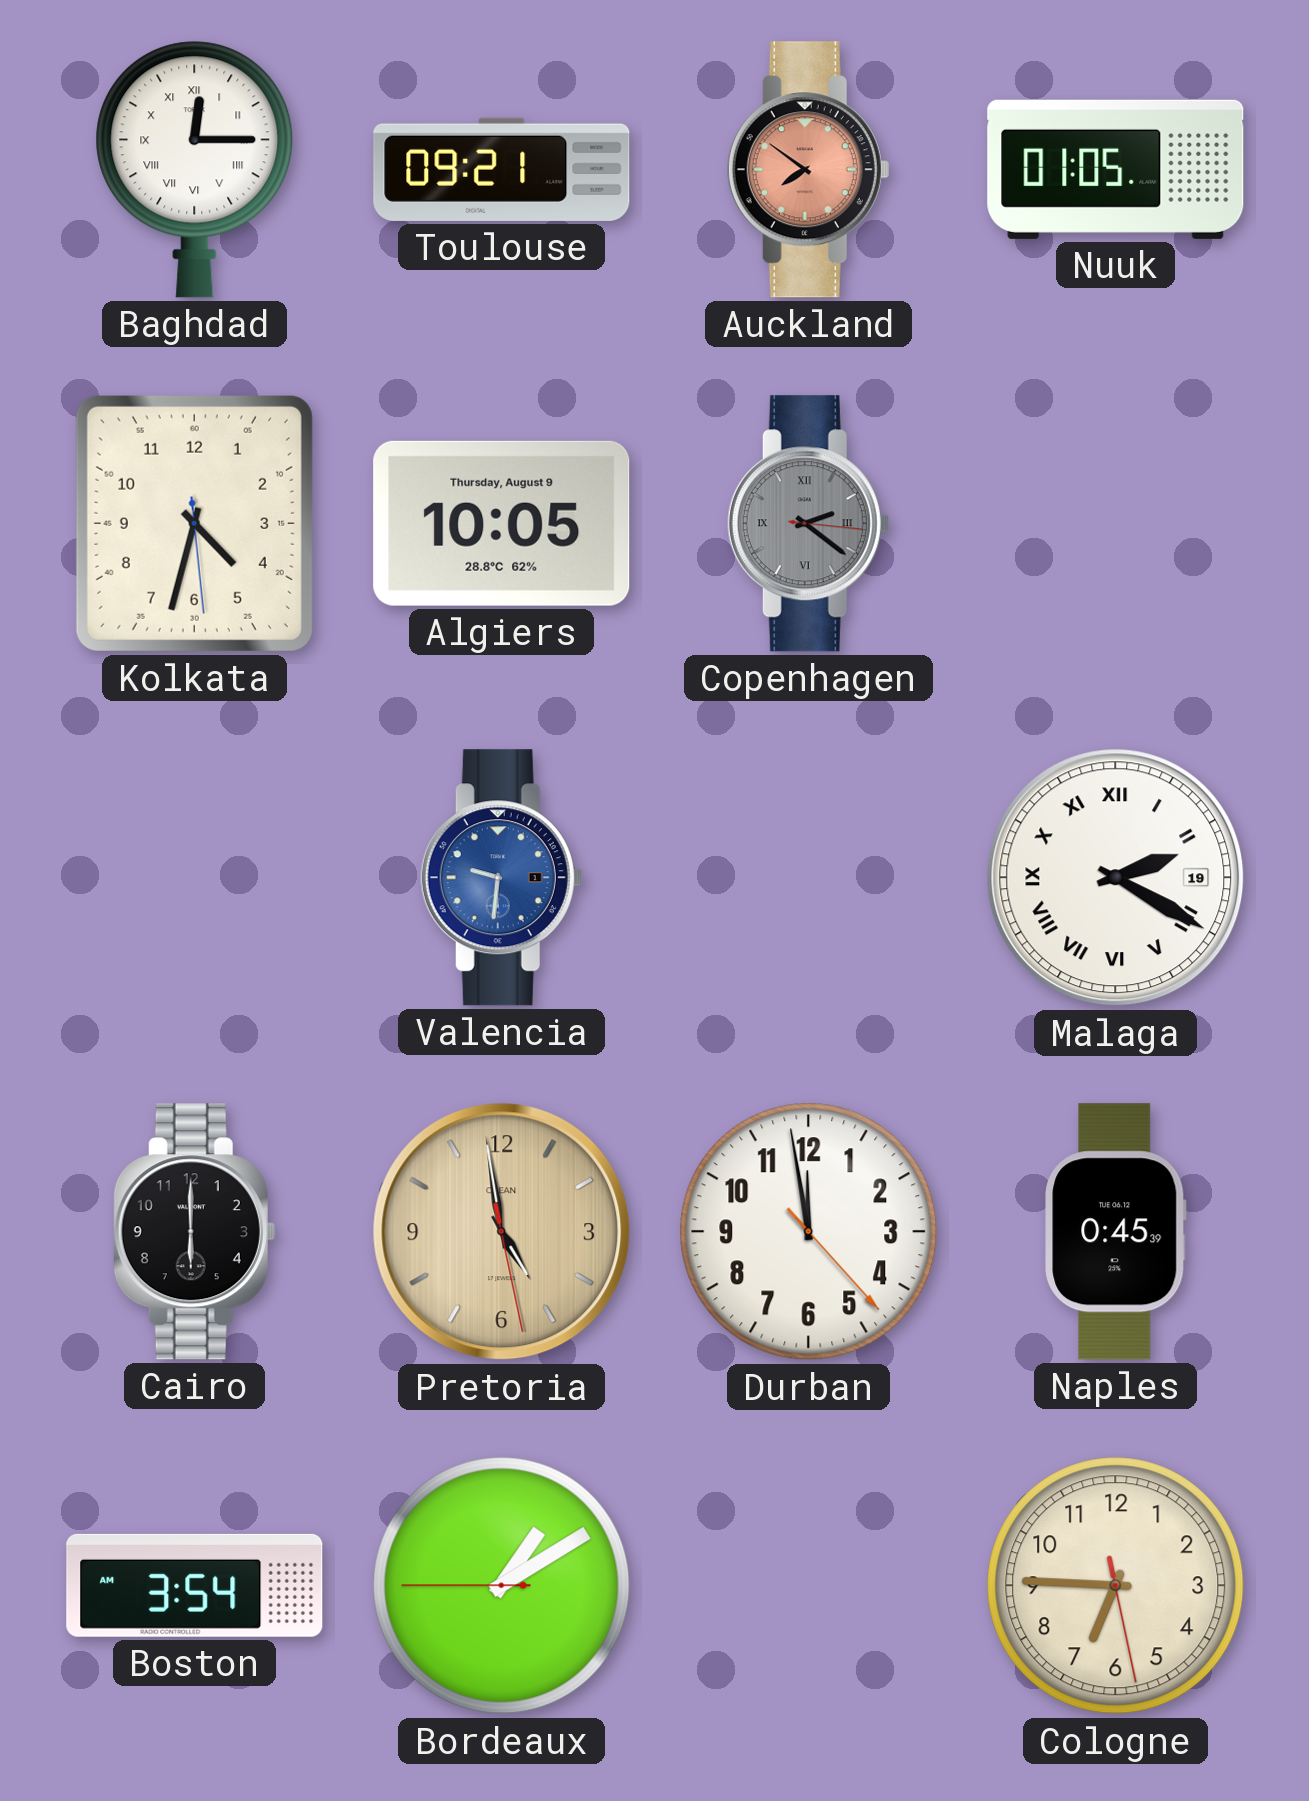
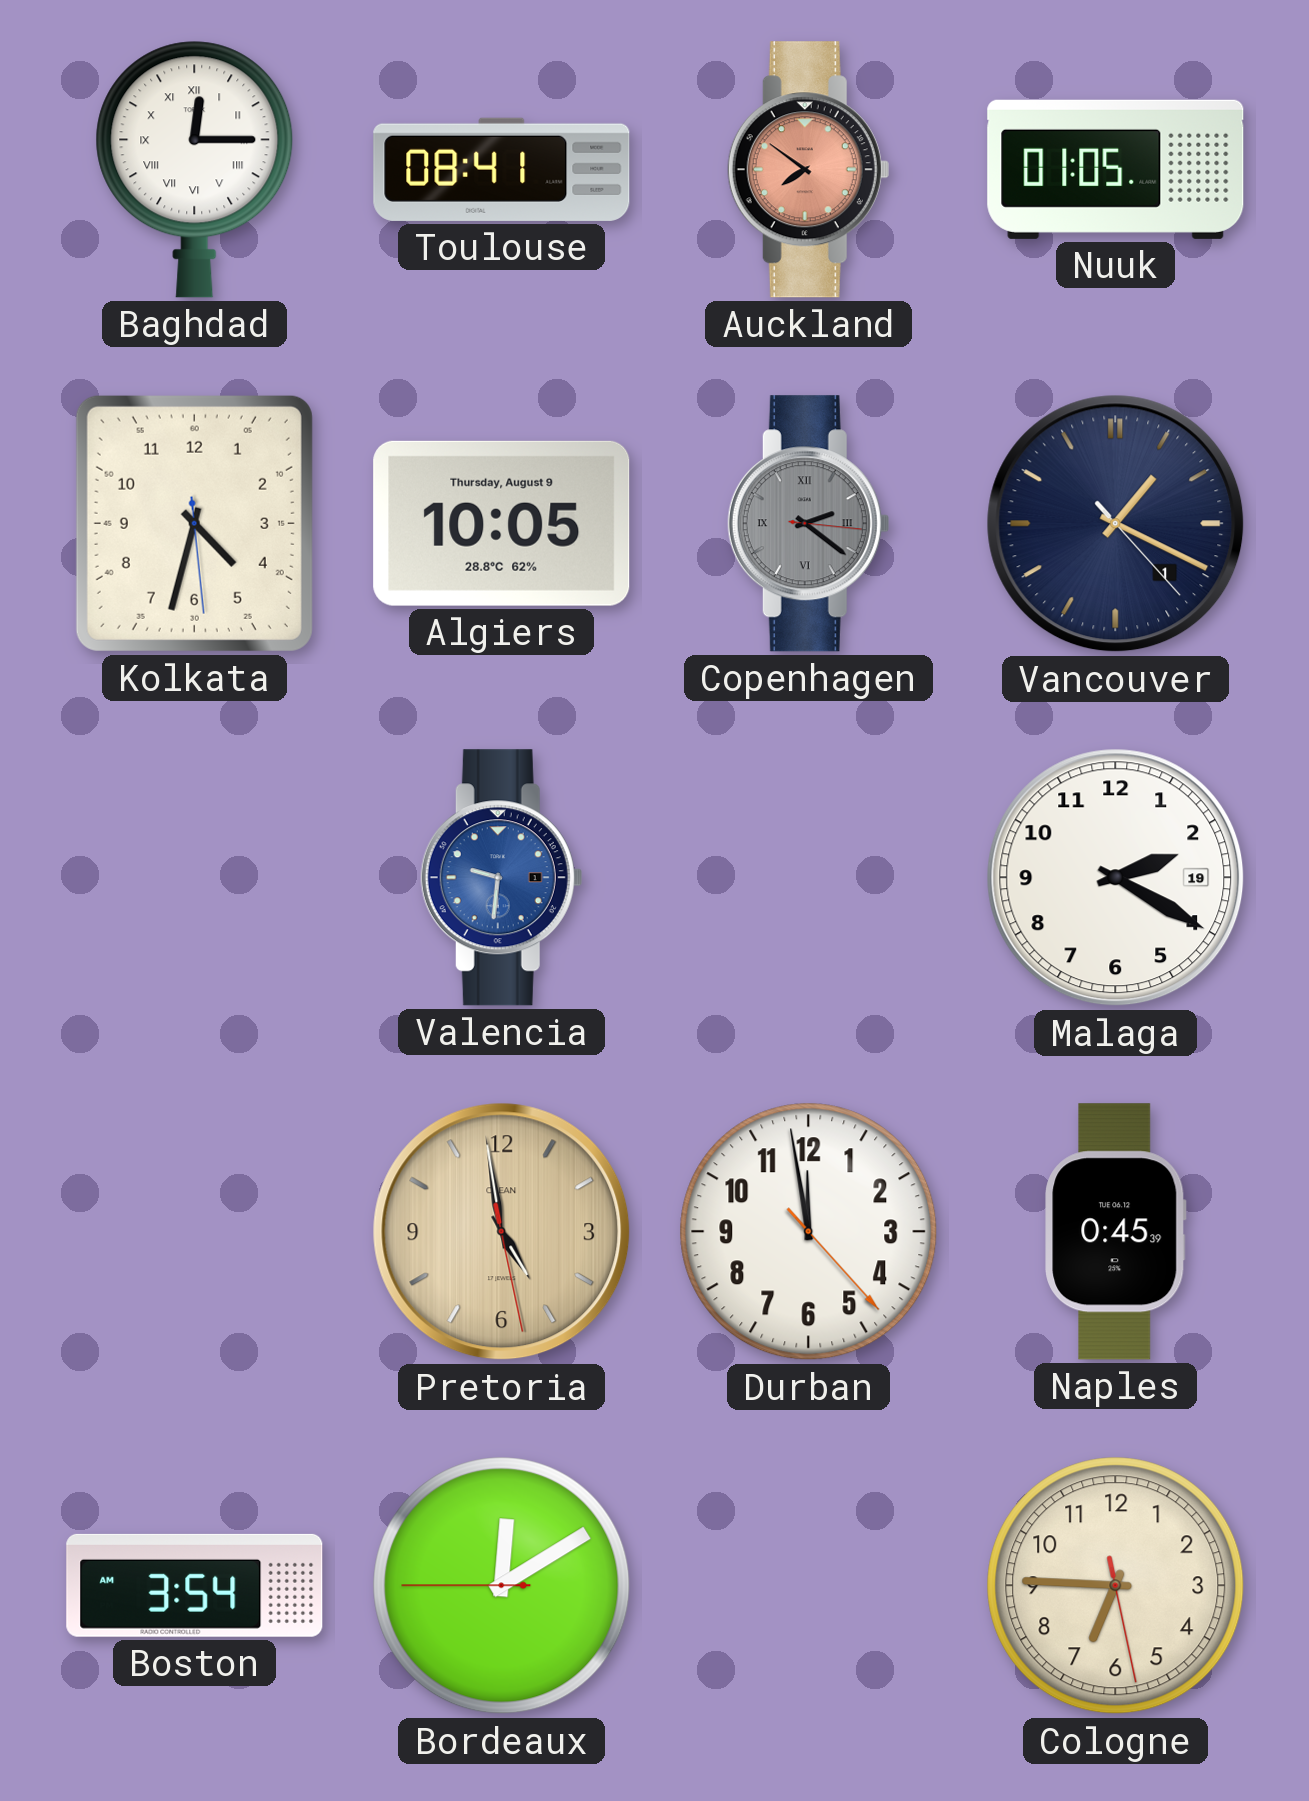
Toulouse: 09:21 -> 08:41 (502, 169)
Vancouver: none -> 1:19 (1116, 524)
Malaga numerals: Roman -> Arabic (1116, 878)
Cairo: 6:00 -> none (194, 1232)
Bordeaux: 1:09 -> 12:09 (502, 1586)
